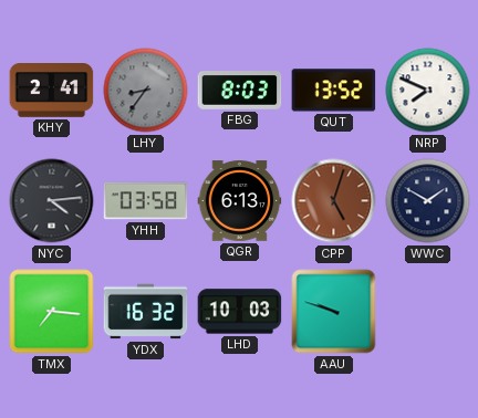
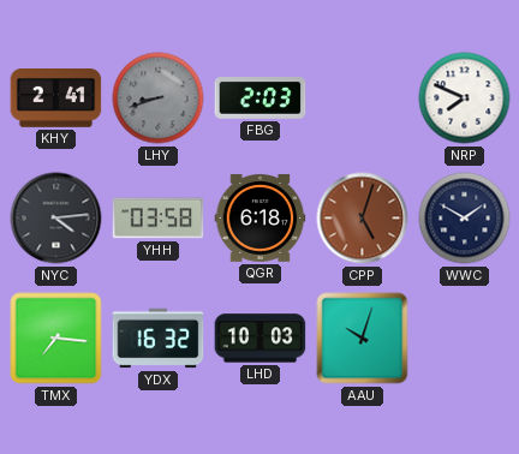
LHY: 8:36 -> 8:42 (159, 98)
FBG: 8:03 -> 2:03 (261, 98)
QUT: 13:52 -> none (334, 91)
QGR: 6:13 -> 6:18 (261, 219)
AAU: 9:48 -> 10:03 (363, 339)
